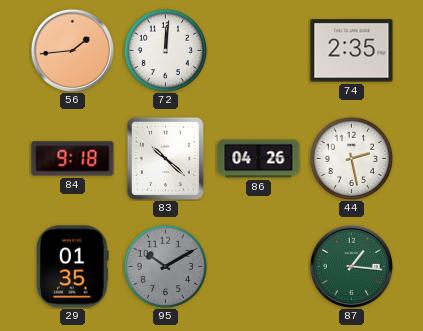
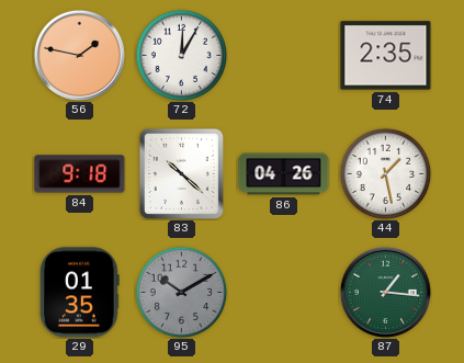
56: 1:44 -> 1:47 (79, 55)
72: 12:01 -> 12:05 (181, 55)
44: 2:28 -> 1:28 (385, 173)
